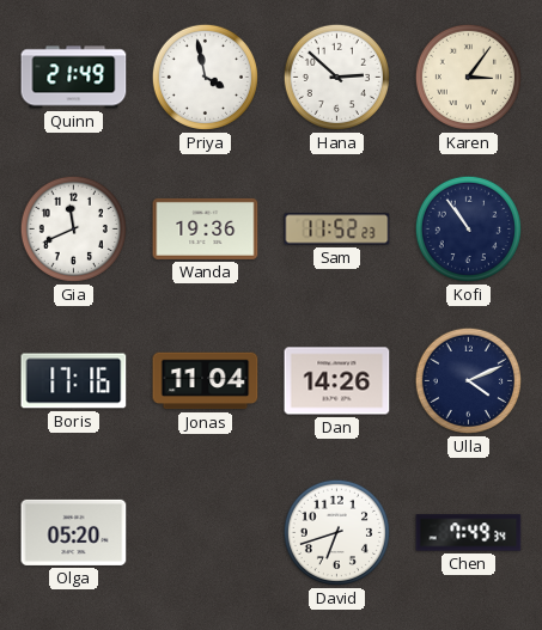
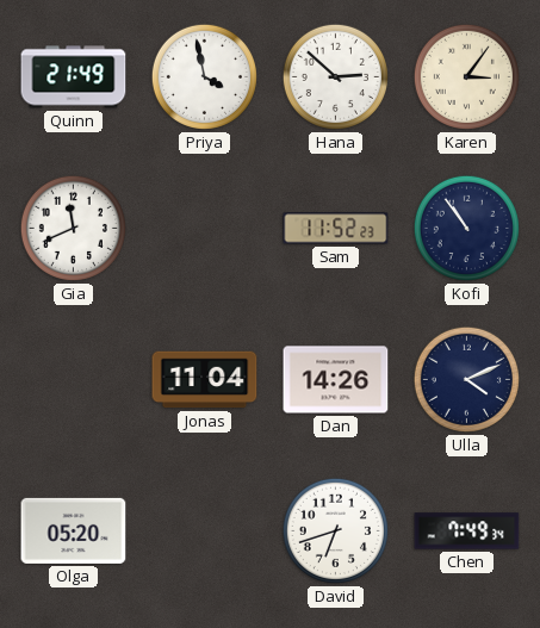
Wanda: 19:36 -> none (206, 228)
Boris: 17:16 -> none (74, 381)
